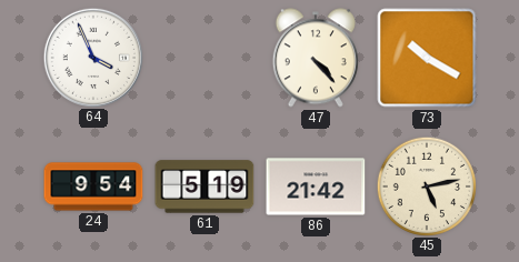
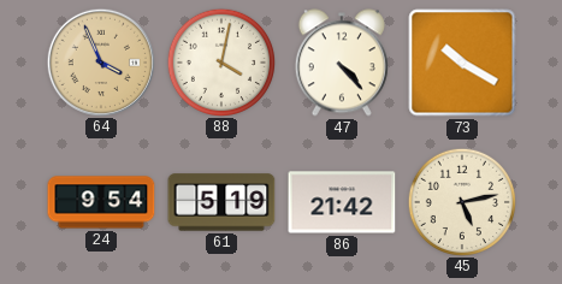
64 dial: white -> champagne (100, 61)
88: none -> 4:02 (220, 61)
